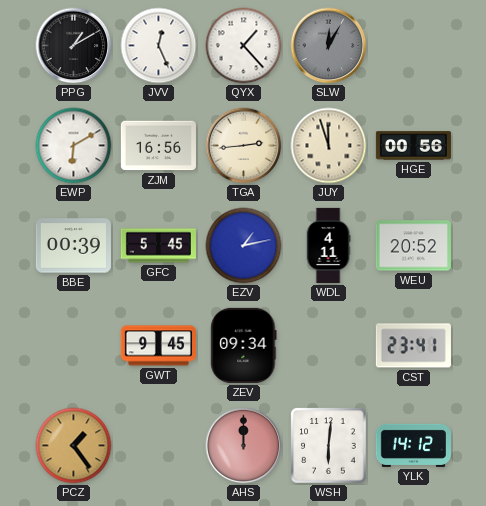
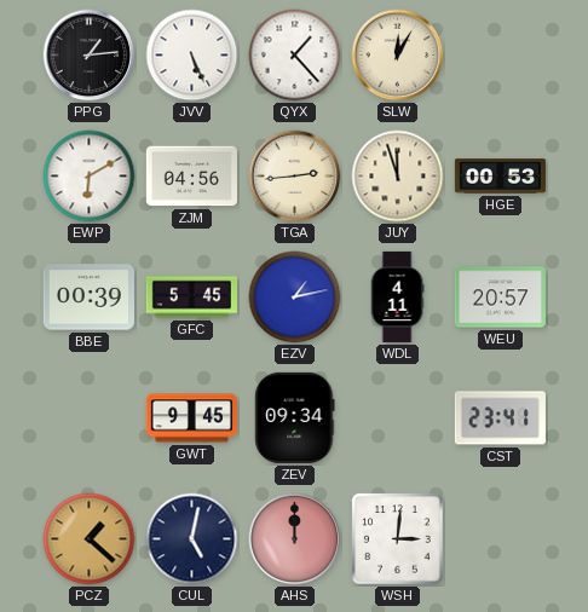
PPG: 1:10 -> 1:14 (90, 56)
JVV: 12:26 -> 5:26 (192, 56)
SLW dial: grey -> cream (398, 56)
ZJM: 16:56 -> 04:56 (191, 177)
HGE: 00:56 -> 00:53 (500, 177)
WEU: 20:52 -> 20:57 (500, 298)
PCZ: 1:24 -> 1:22 (90, 539)
CUL: none -> 5:02 (192, 539)
WSH: 6:01 -> 3:01 (398, 539)
YLK: 14:12 -> none (413, 445)
